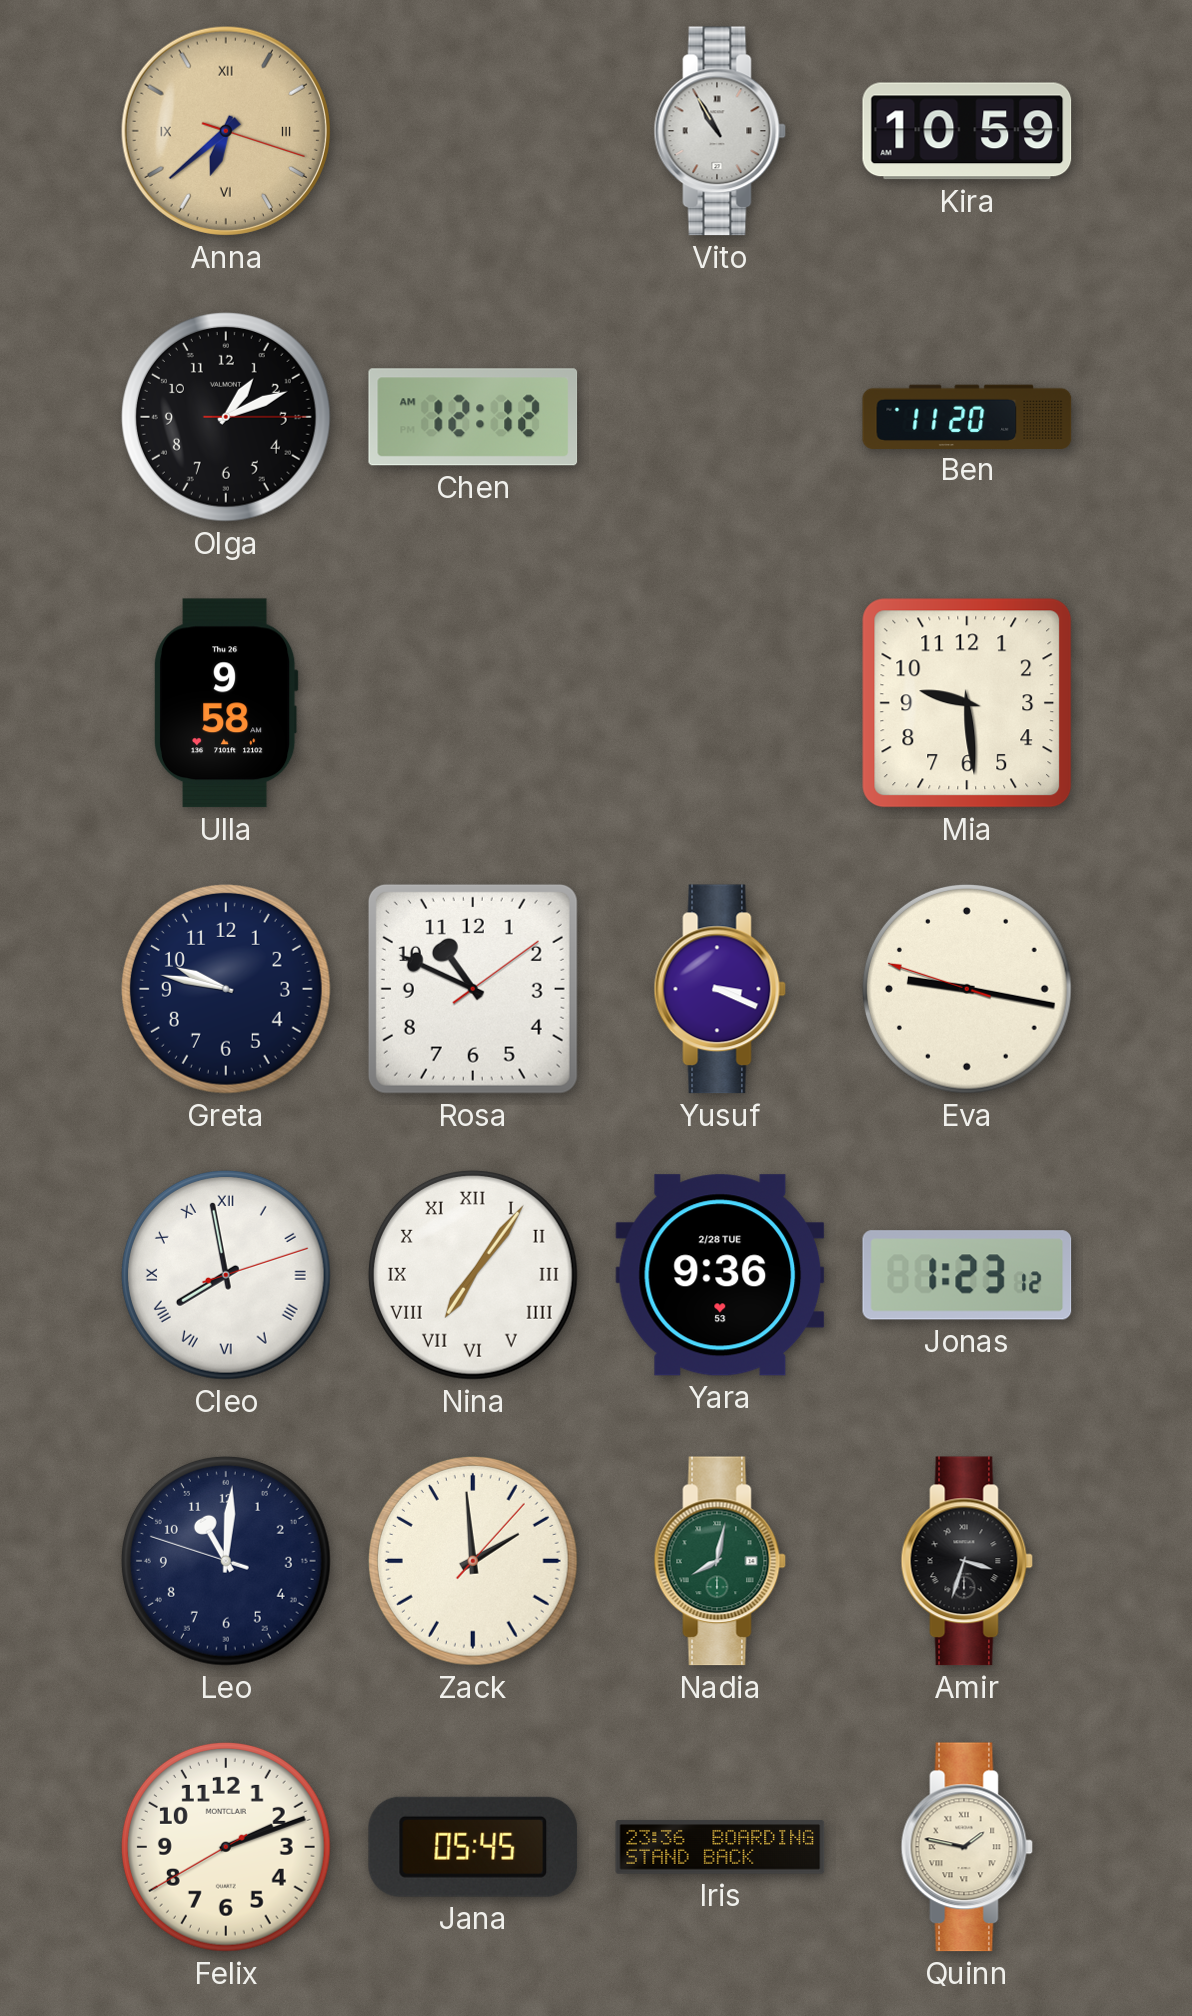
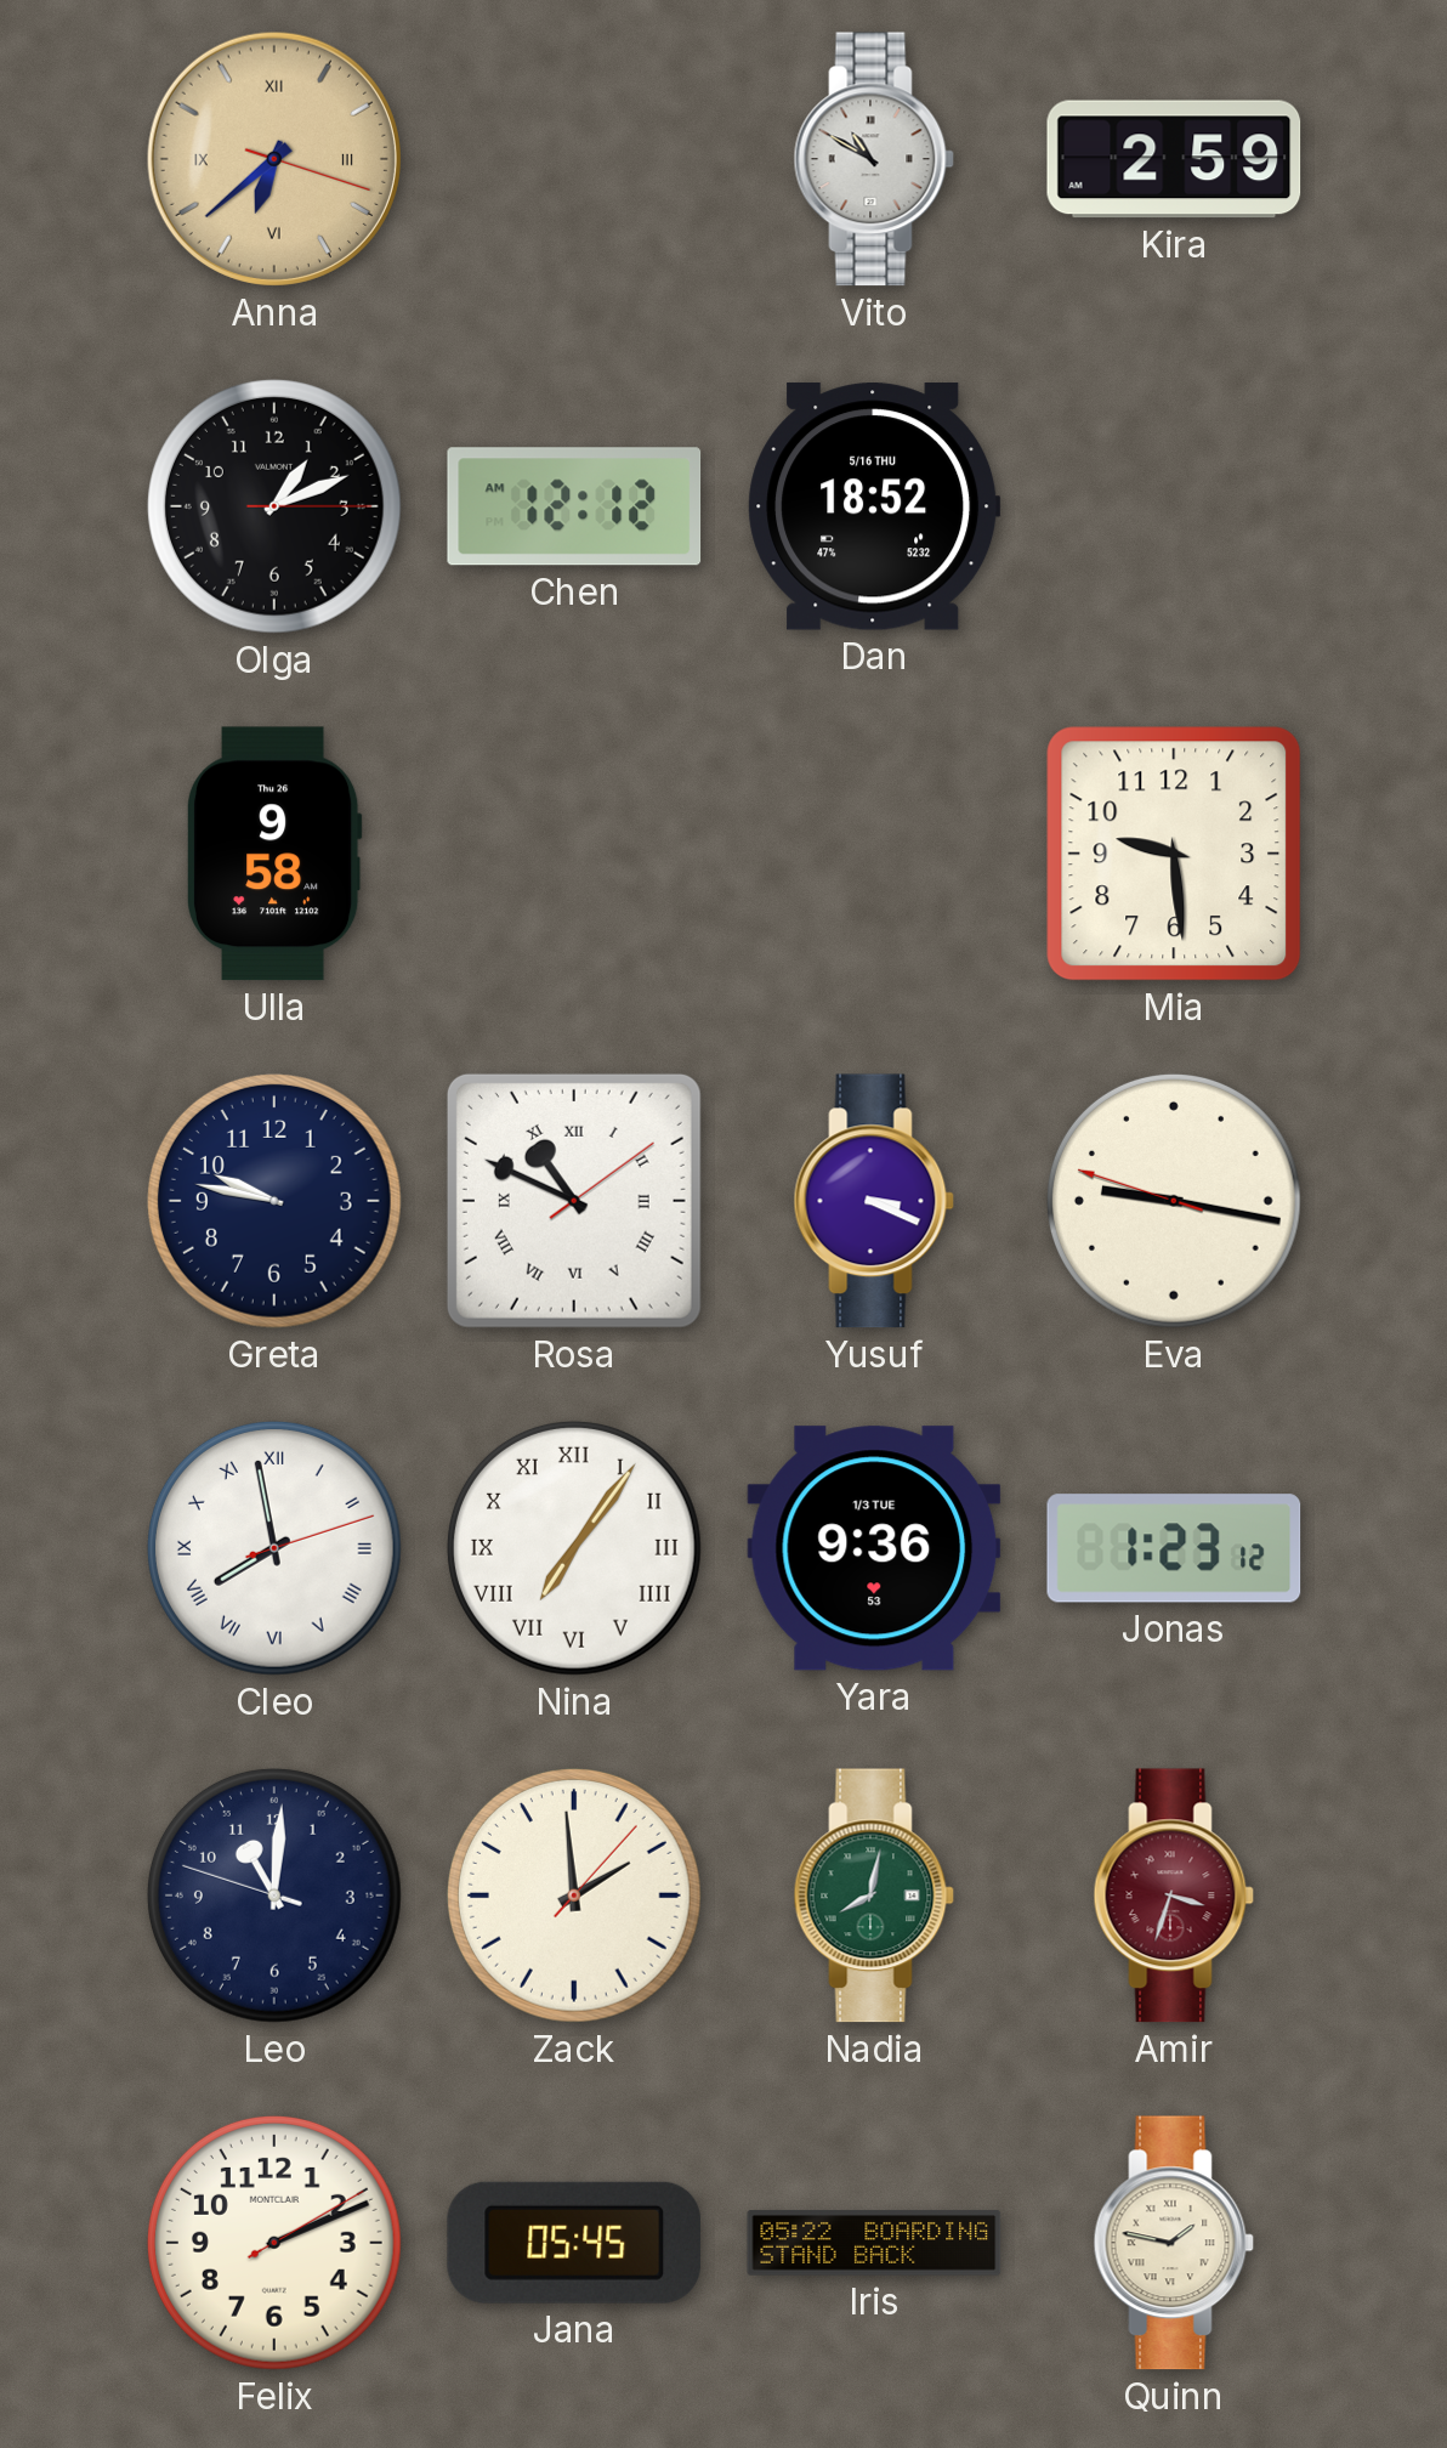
Vito: 10:55 -> 10:50 (874, 159)
Kira: 10:59 -> 2:59 (1174, 159)
Dan: none -> 18:52 (874, 506)
Ben: 11:20 -> none (967, 416)
Rosa numerals: Arabic -> Roman (574, 1201)
Yara date: 2/28 TUE -> 1/3 TUE (874, 1548)
Amir dial: black -> burgundy (1174, 1895)
Felix: 2:11:40 -> 2:11:10 (274, 2243)
Iris: 23:36 -> 05:22 (874, 2243)
